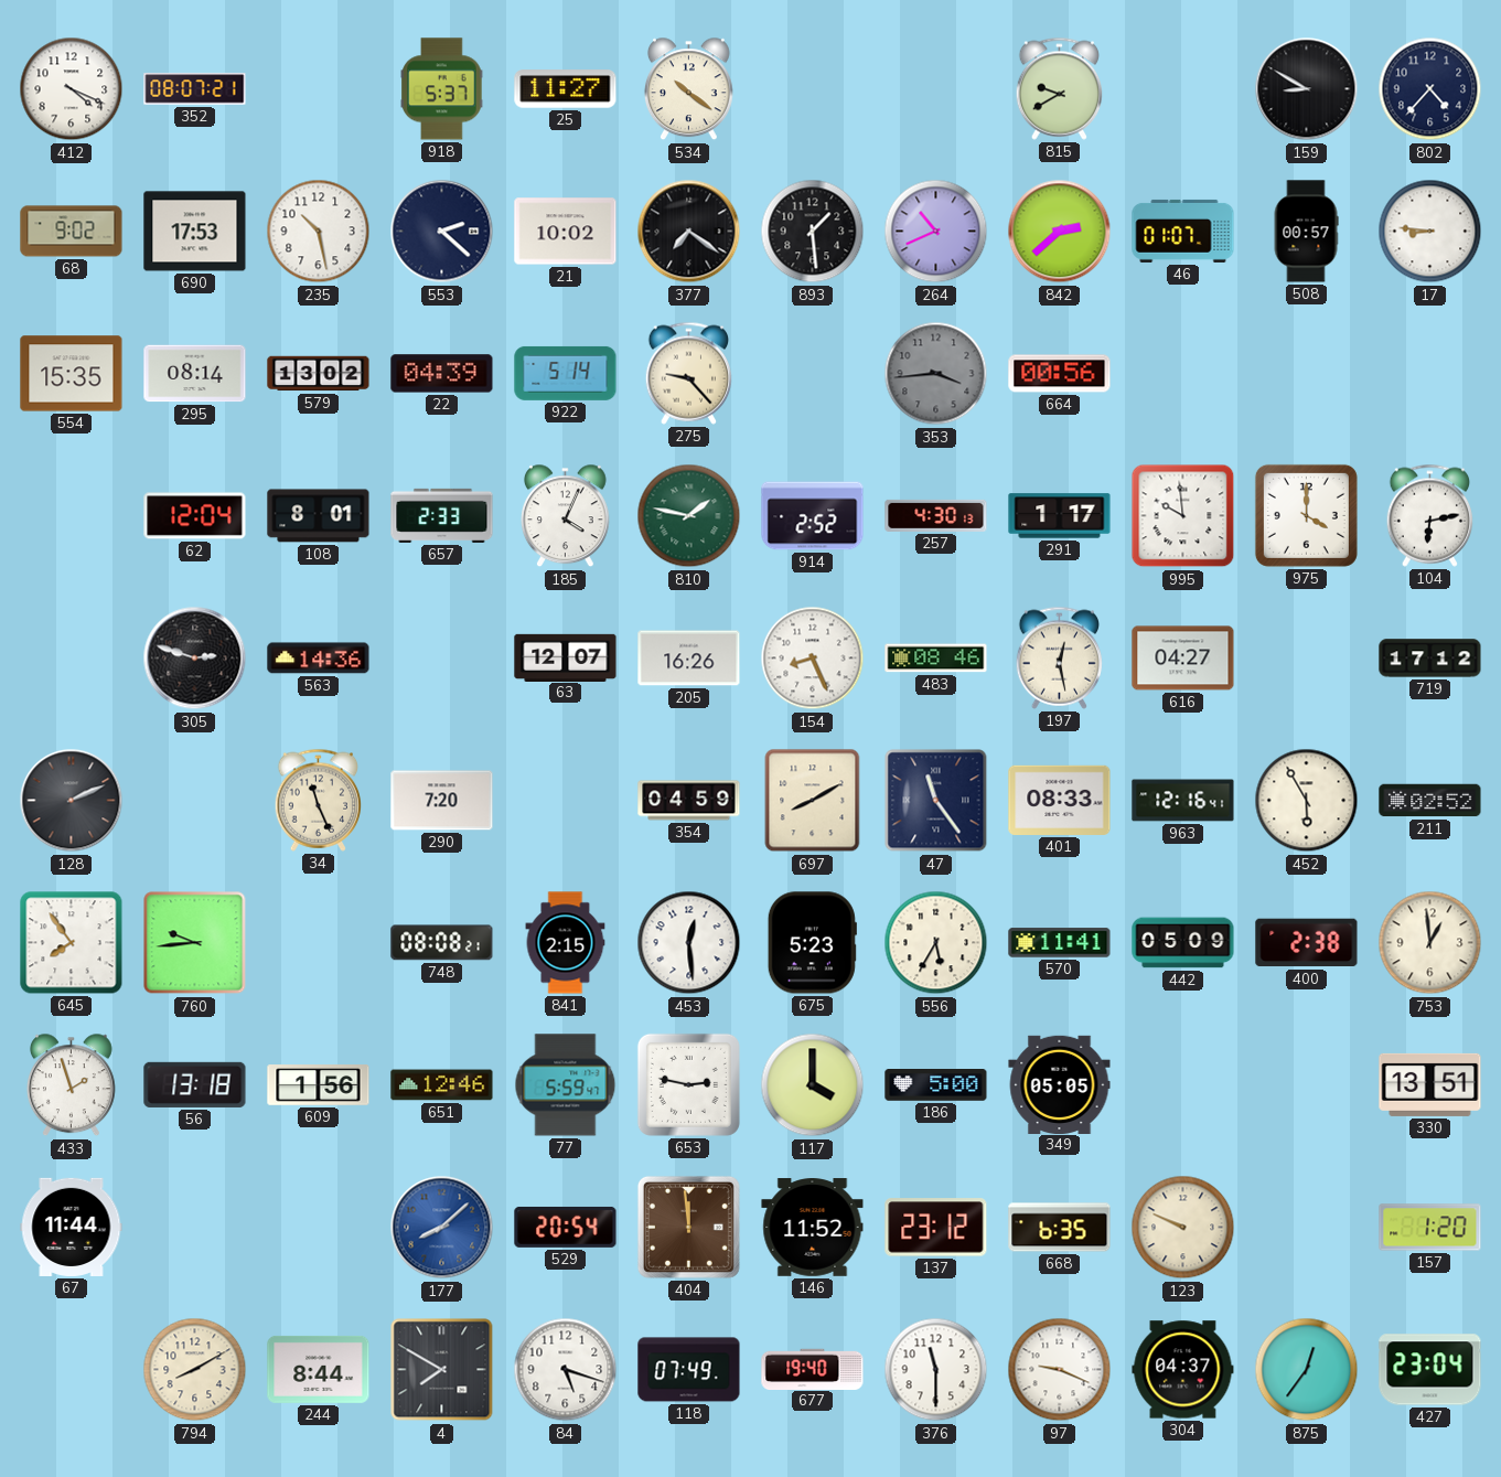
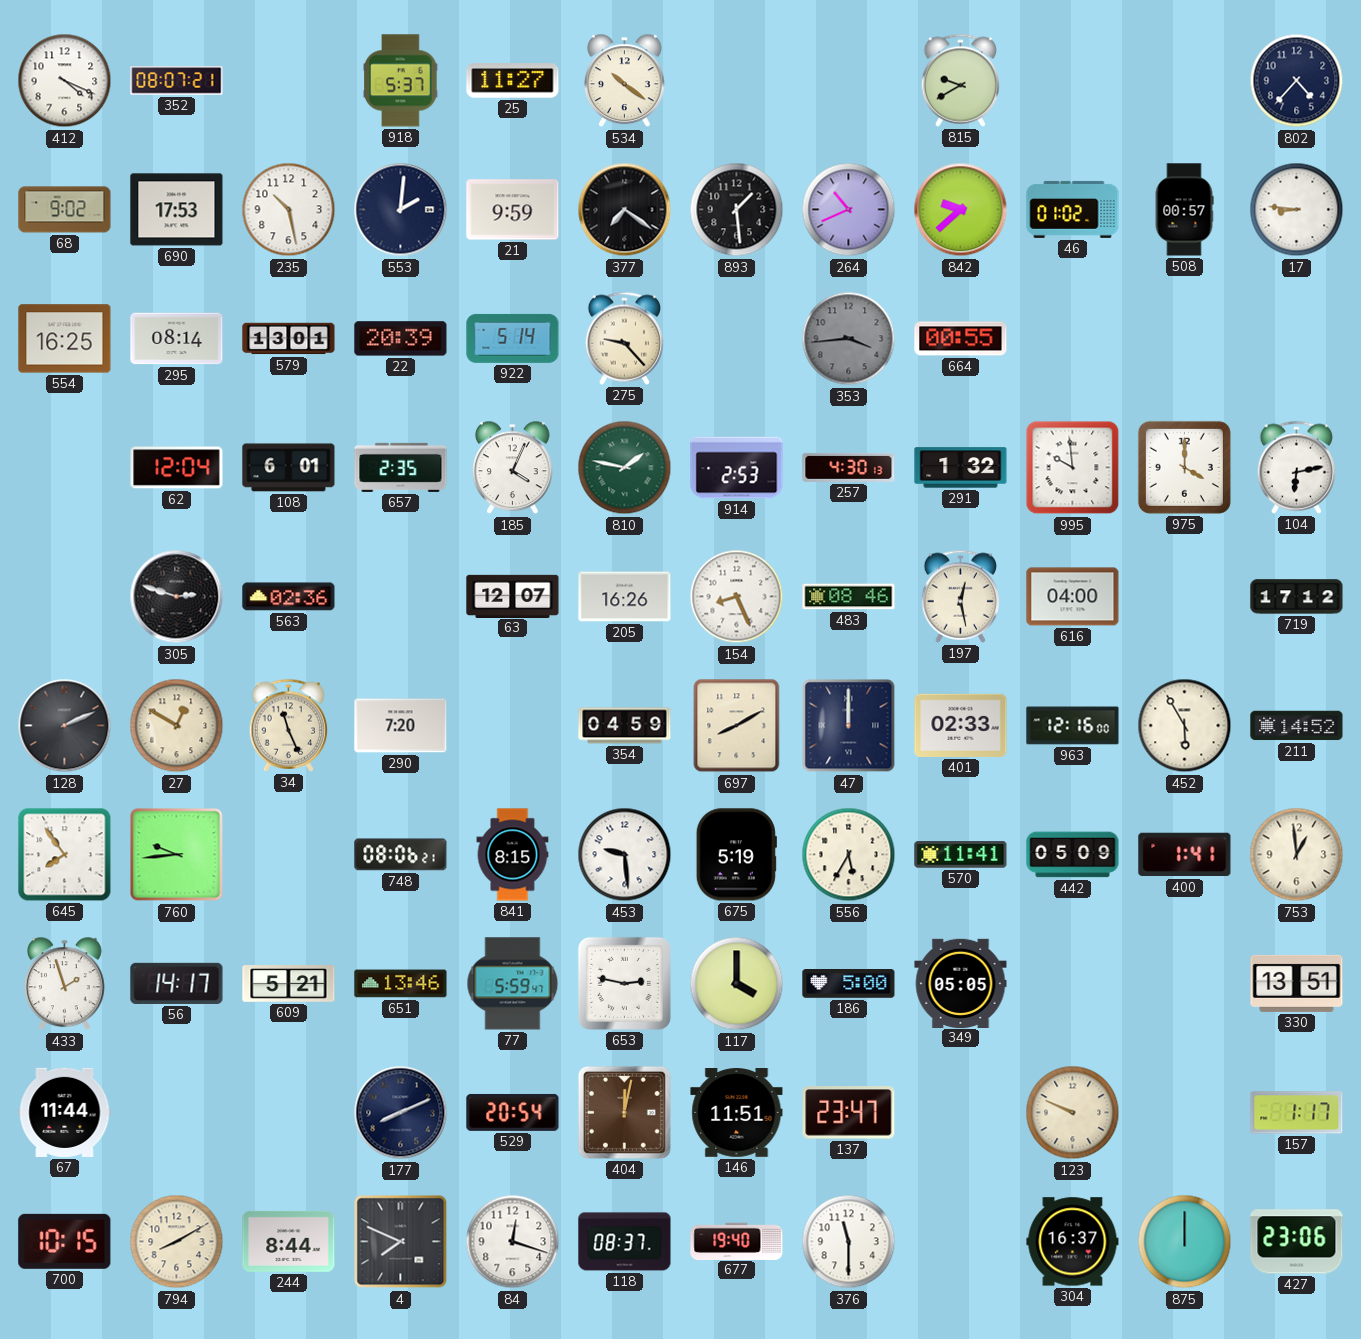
159: 8:50 -> none (1307, 89)
553: 2:22 -> 2:01 (401, 210)
21: 10:02 -> 9:59 (513, 210)
842: 2:38 -> 9:38 (961, 210)
46: 01:07 -> 01:02 (1073, 209)
554: 15:35 -> 16:25 (65, 339)
579: 13:02 -> 13:01 (289, 339)
22: 04:39 -> 20:39 (401, 339)
664: 00:56 -> 00:55 (961, 339)
108: 8:01 -> 6:01 (289, 468)
657: 2:33 -> 2:35 (401, 467)
914: 2:52 -> 2:53 (737, 468)
291: 1:17 -> 1:32 (961, 468)
563: 14:36 -> 02:36 (289, 597)
616: 04:27 -> 04:00 (1073, 597)
27: none -> 12:50 (177, 726)
47: 11:24 -> 12:00 (849, 726)
401: 08:33 -> 02:33 (961, 725)
963: 12:16:41 -> 12:16:00 (1073, 726)
211: 02:52 -> 14:52 (1297, 726)
748: 08:08 -> 08:06 (401, 855)
841: 2:15 -> 8:15 (513, 855)
453: 12:29 -> 9:29 (625, 855)
675: 5:23 -> 5:19 (736, 855)
400: 2:38 -> 1:41 (1185, 855)
56: 13:18 -> 14:17 (177, 983)
609: 1:56 -> 5:21 (289, 984)
651: 12:46 -> 13:46 (401, 984)
177: 8:08 -> 8:11 (401, 1113)
177 dial: blue -> navy (401, 1113)
404: 11:59 -> 12:02 (624, 1112)
146: 11:52 -> 11:51 (737, 1113)
137: 23:12 -> 23:47 (849, 1113)
668: 6:35 -> none (1060, 1228)
157: 1:20 -> 1:17 (1297, 1113)
700: none -> 10:15 (65, 1241)
4: 7:50 -> 7:49 (401, 1242)
84: 5:18 -> 12:18 (513, 1242)
118: 07:49 -> 08:37 (625, 1242)
97: 9:19 -> none (1060, 1370)
304: 04:37 -> 16:37 (1073, 1242)
875: 12:36 -> 12:00 (1185, 1242)
427: 23:04 -> 23:06 (1297, 1242)
